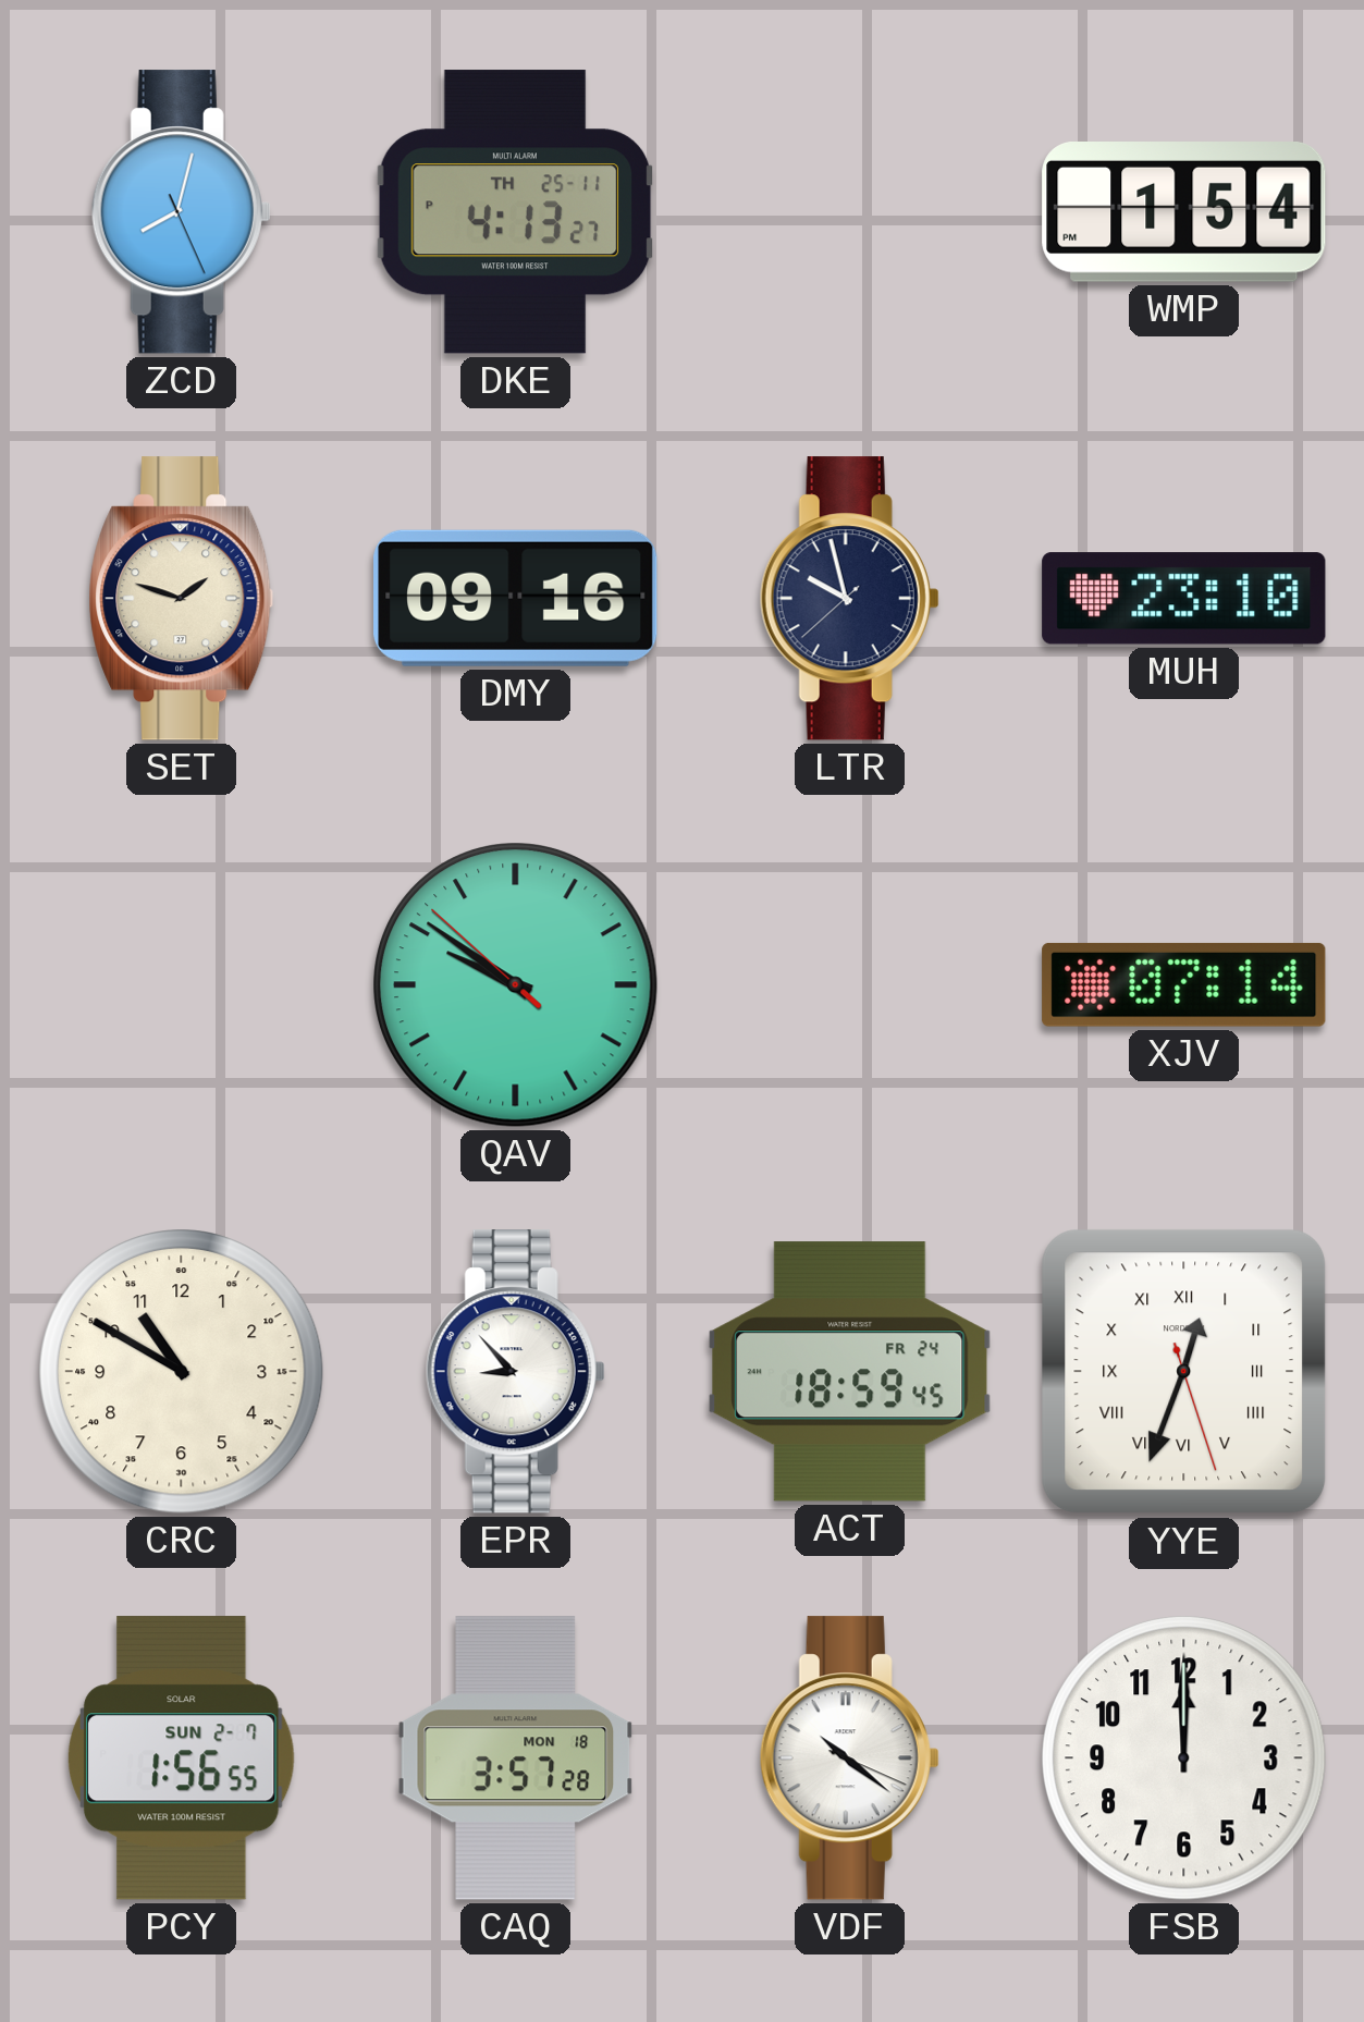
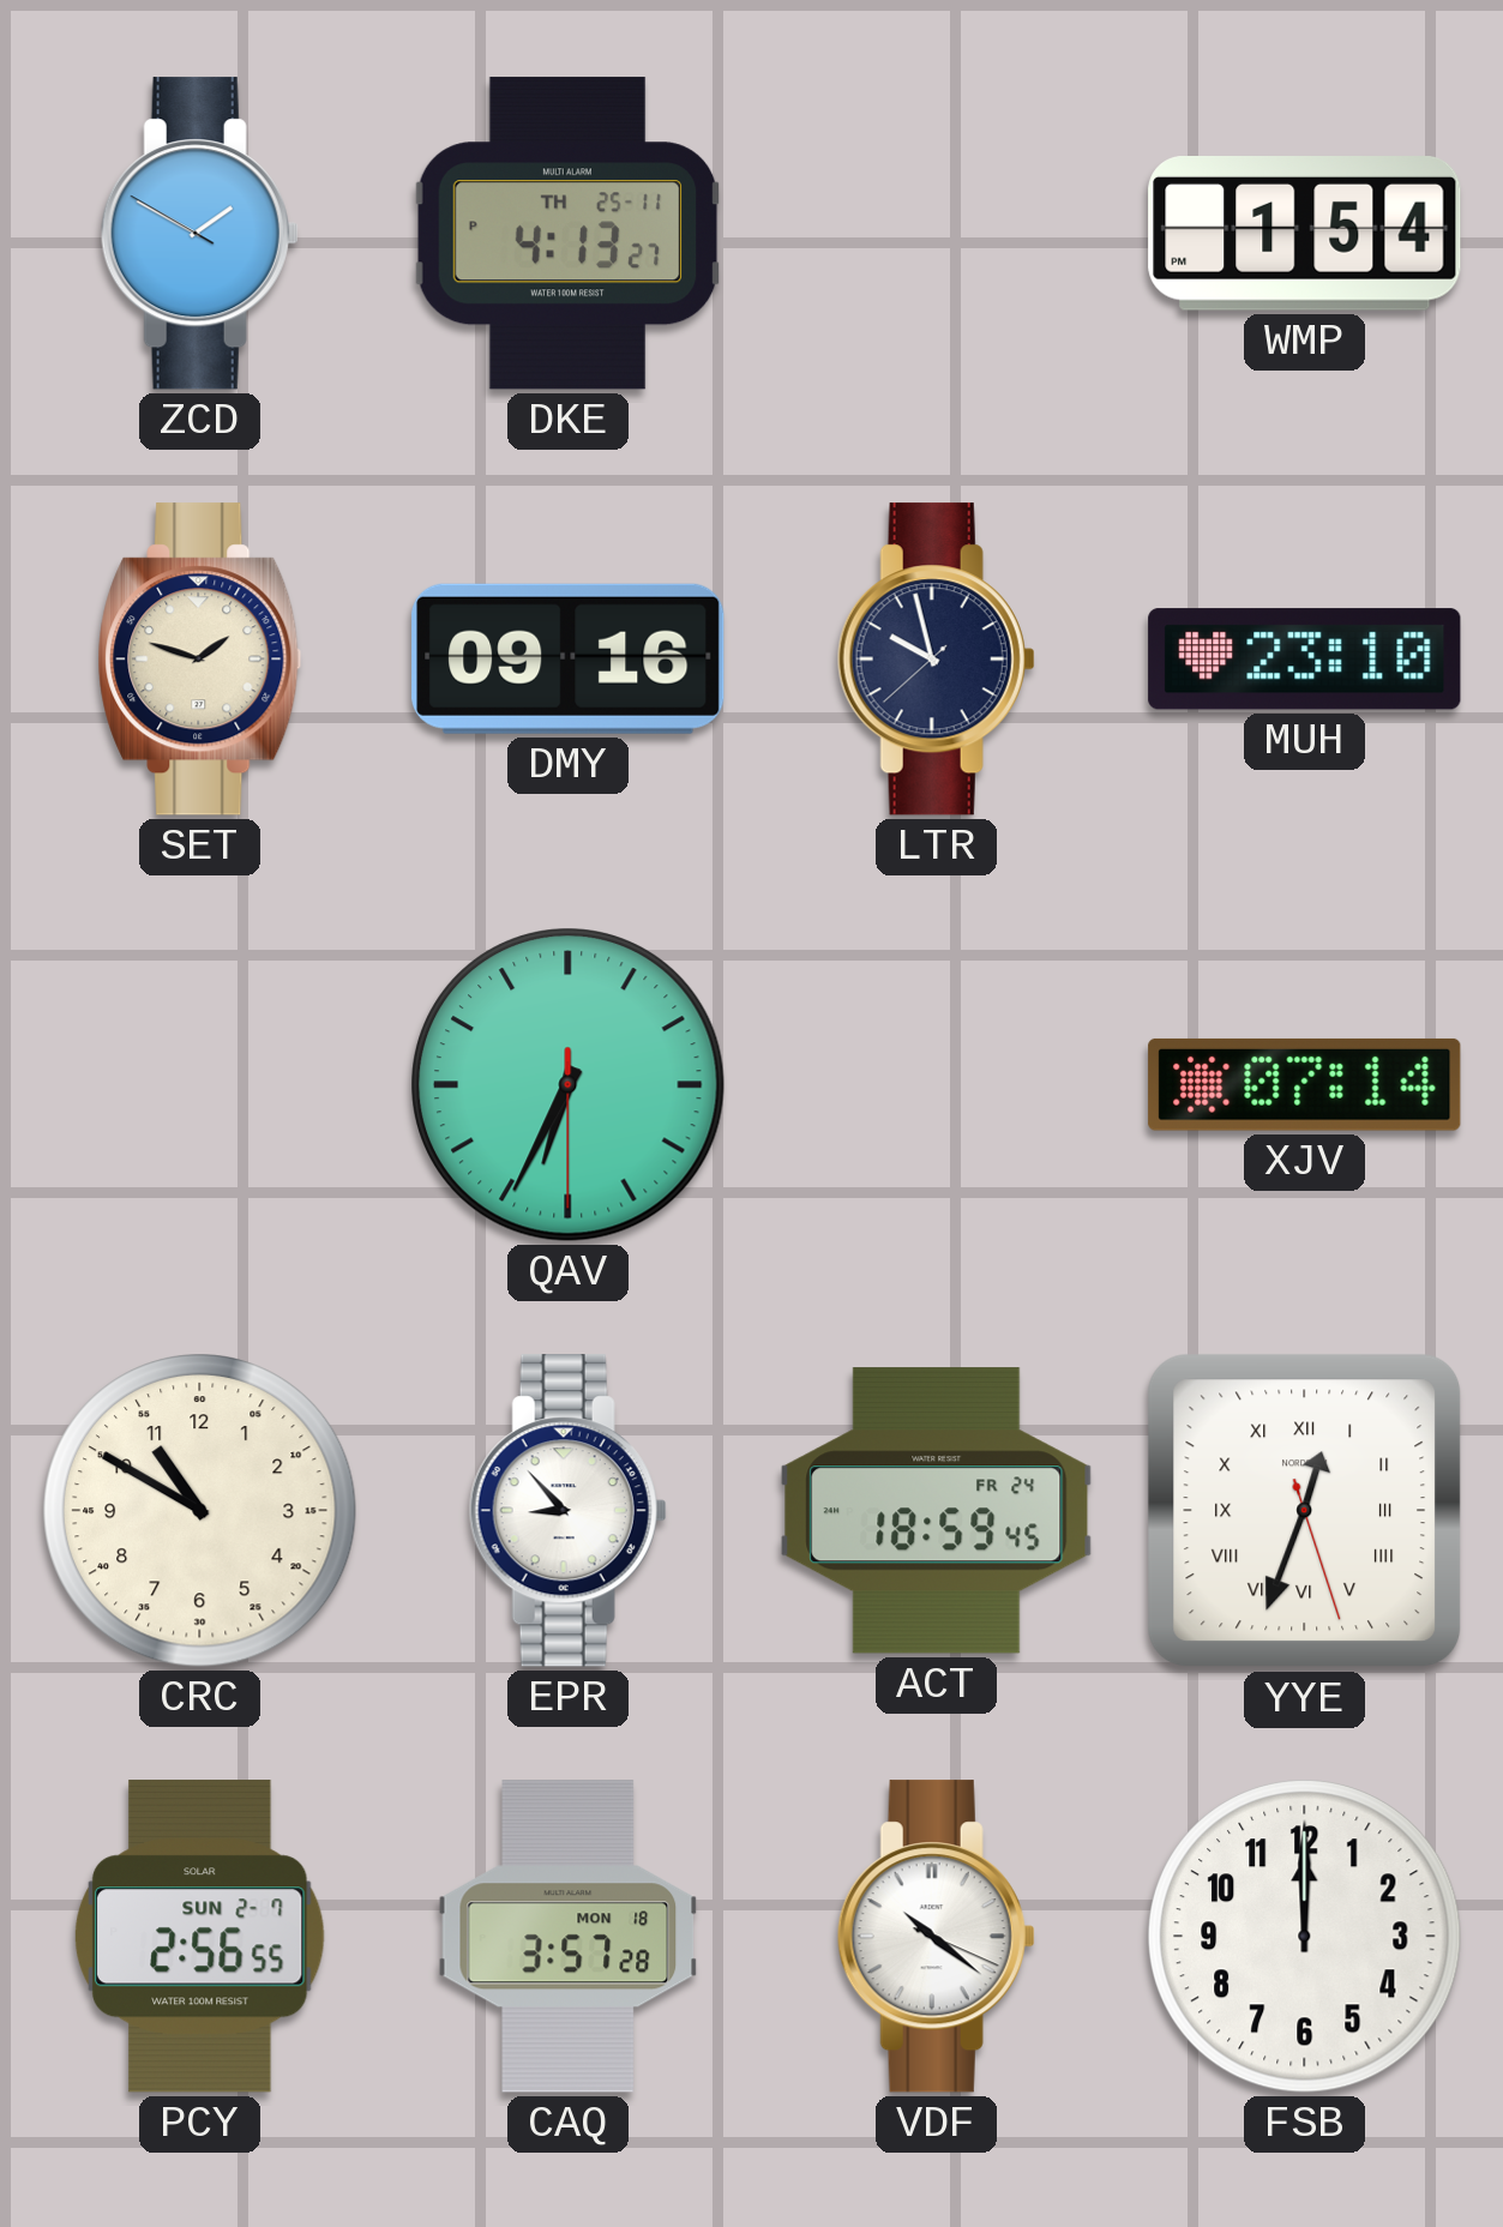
ZCD: 8:02 -> 1:49 (199, 234)
QAV: 9:50 -> 6:34 (569, 1085)
PCY: 1:56 -> 2:56 (199, 1937)
